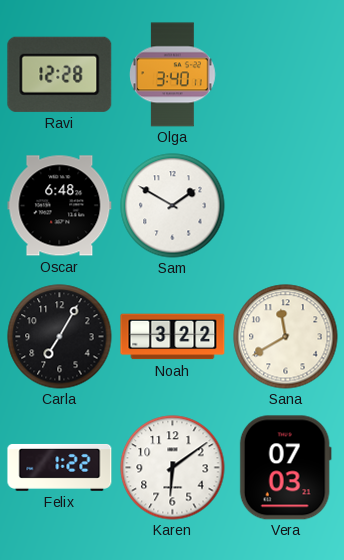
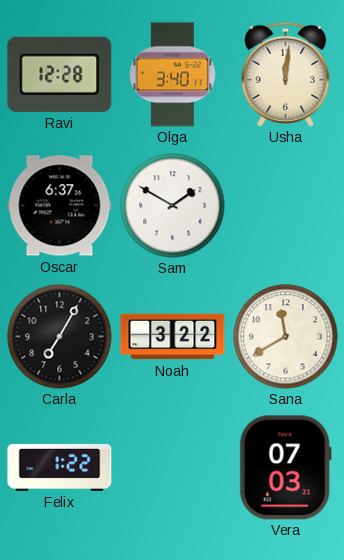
Usha: none -> 12:01 (286, 74)
Oscar: 6:48 -> 6:37 (60, 206)
Karen: 6:09 -> none (173, 468)
